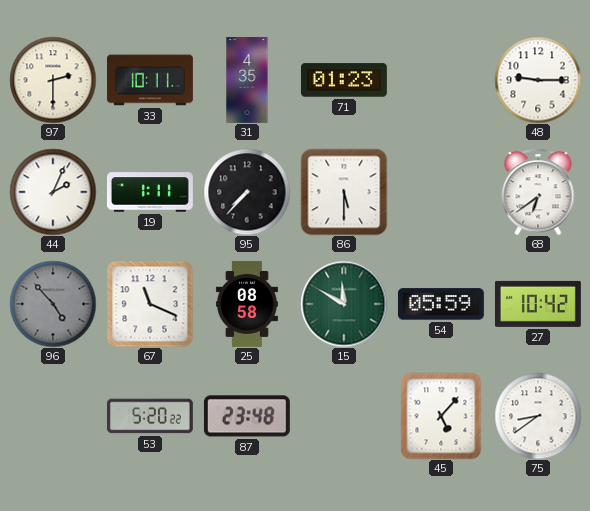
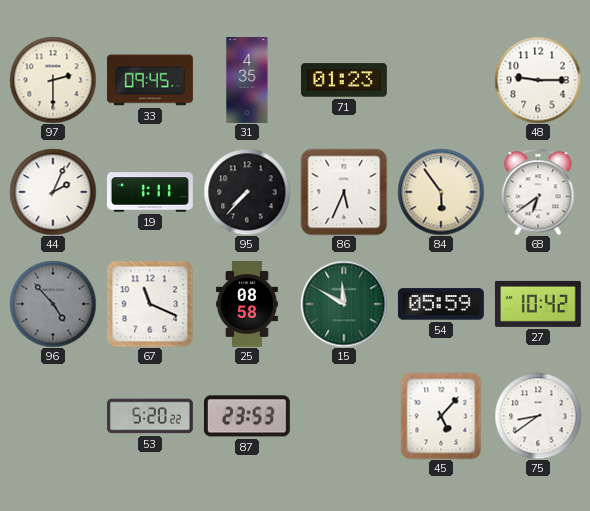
33: 10:11 -> 09:45 (150, 80)
86: 5:30 -> 5:34 (344, 192)
84: none -> 5:54 (441, 192)
87: 23:48 -> 23:53 (247, 416)
